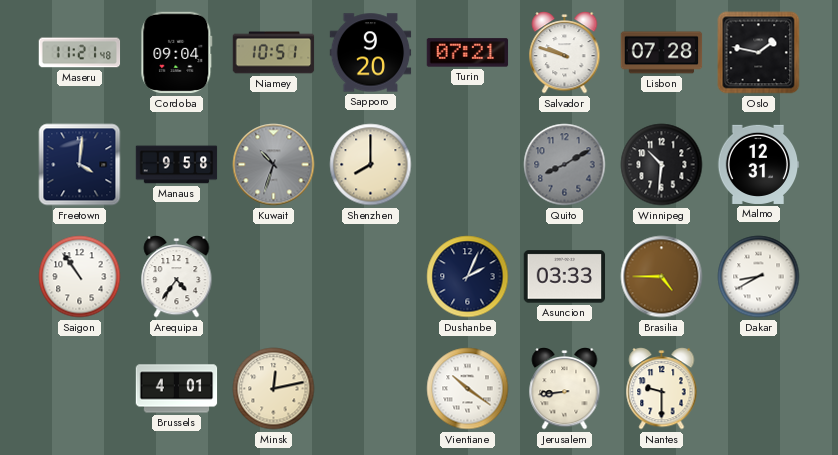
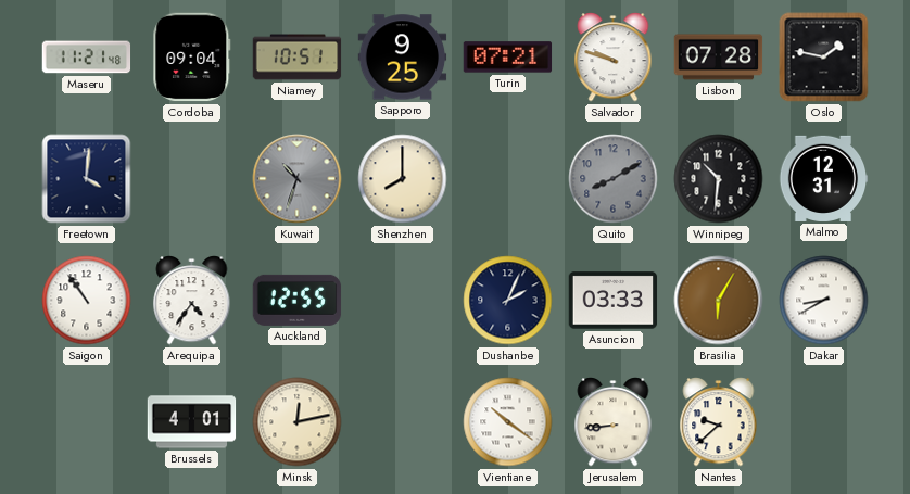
Sapporo: 9:20 -> 9:25 (403, 58)
Manaus: 9:58 -> none (177, 165)
Auckland: none -> 12:55 (298, 300)
Brasilia: 4:45 -> 6:05 (719, 301)
Nantes: 9:30 -> 9:38 (719, 422)
